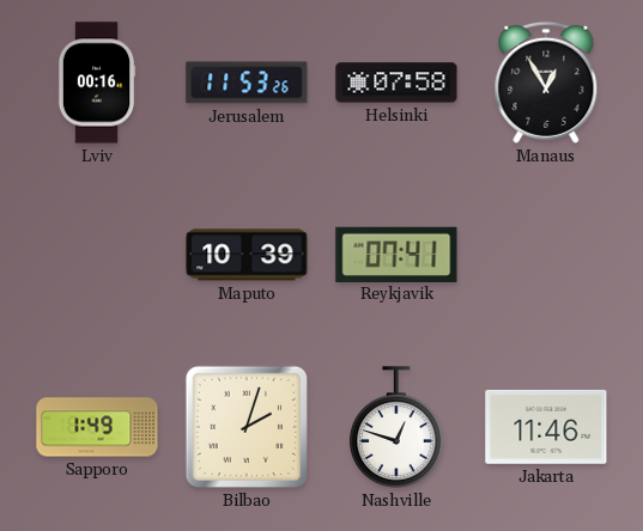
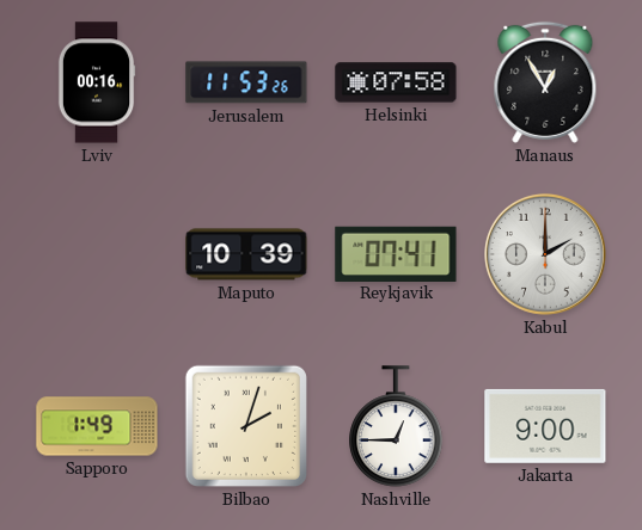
Kabul: none -> 2:00 (545, 254)
Nashville: 12:48 -> 12:45 (396, 426)
Jakarta: 11:46 -> 9:00 (545, 426)
